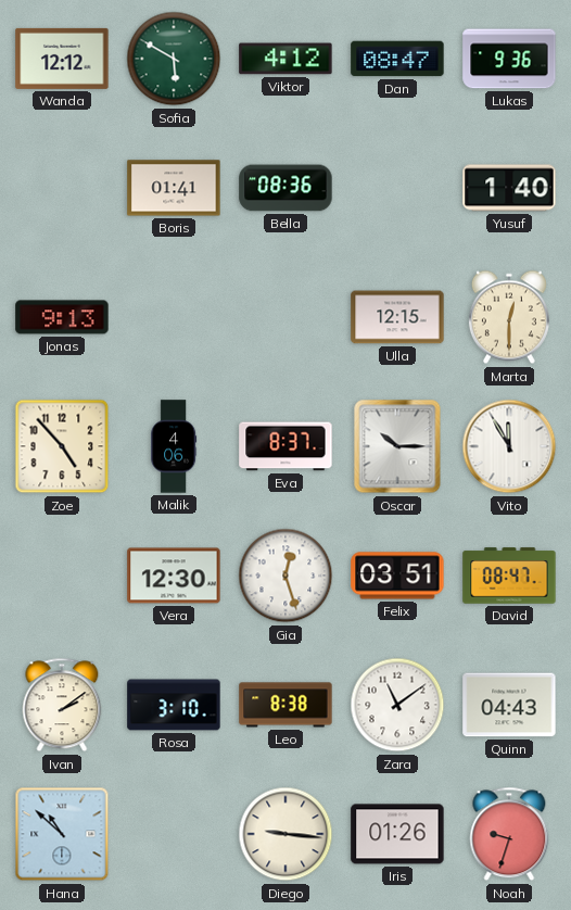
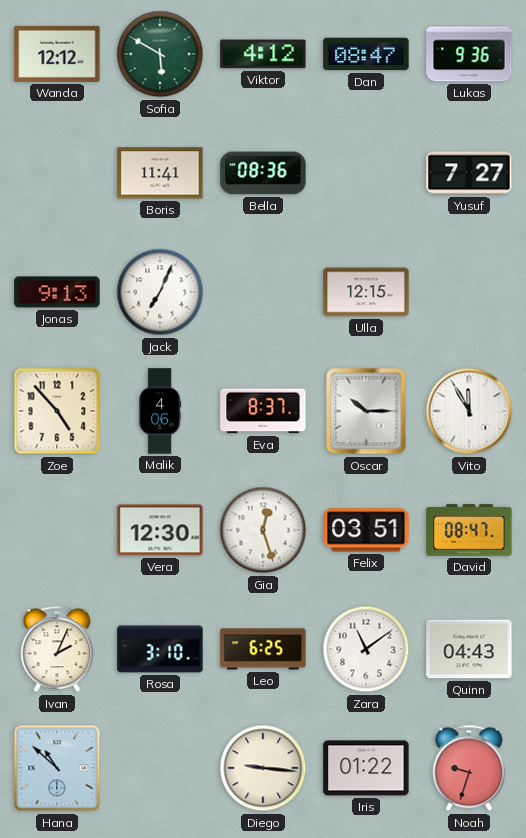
Boris: 01:41 -> 11:41 (160, 173)
Yusuf: 1:40 -> 7:27 (469, 173)
Jack: none -> 7:04 (160, 292)
Marta: 12:30 -> none (509, 317)
Ivan: 2:09 -> 2:04 (57, 649)
Leo: 8:38 -> 6:25 (263, 649)
Iris: 01:26 -> 01:22 (366, 768)
